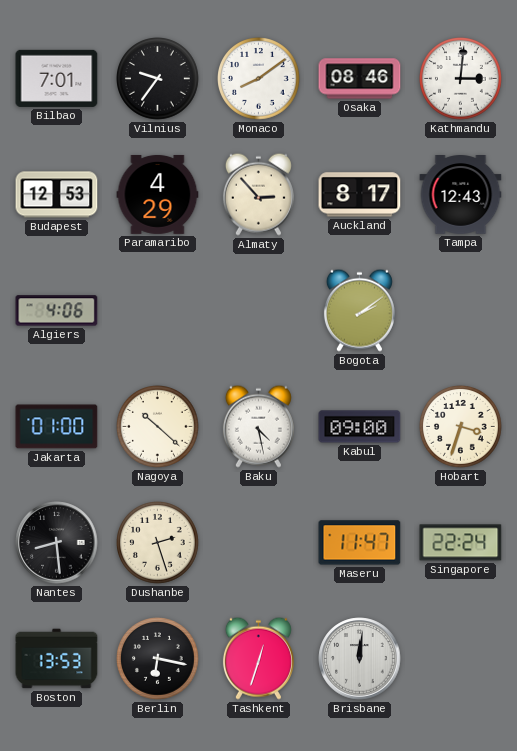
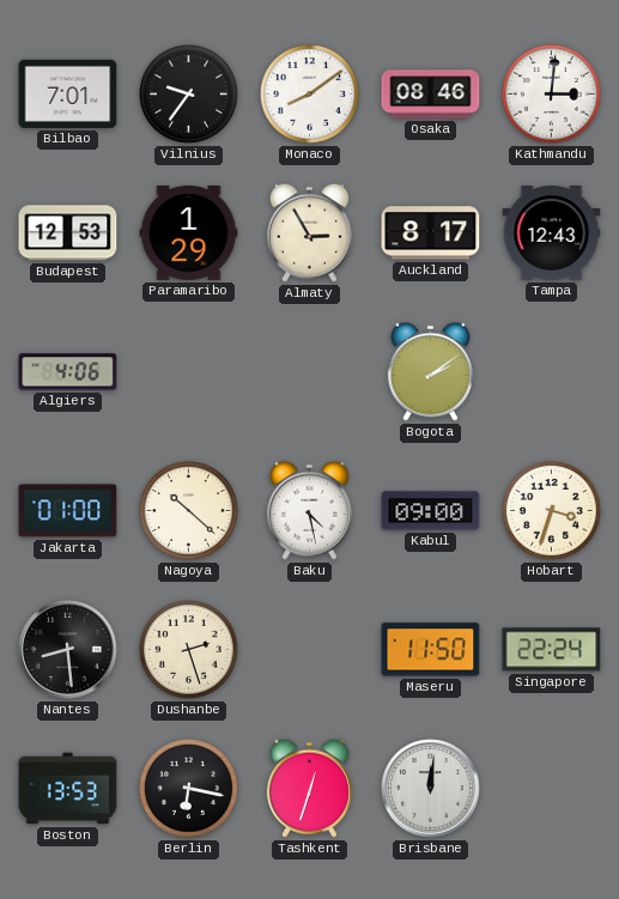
Paramaribo: 4:29 -> 1:29 (189, 232)
Almaty: 2:53 -> 2:55 (309, 232)
Maseru: 11:47 -> 11:50 (431, 650)
